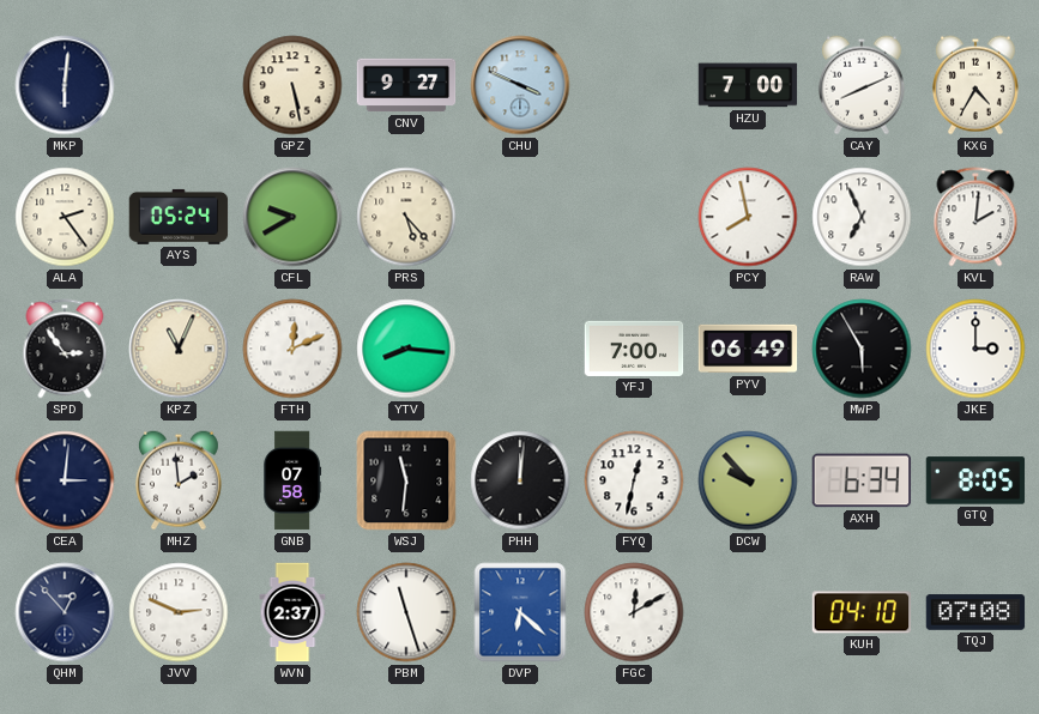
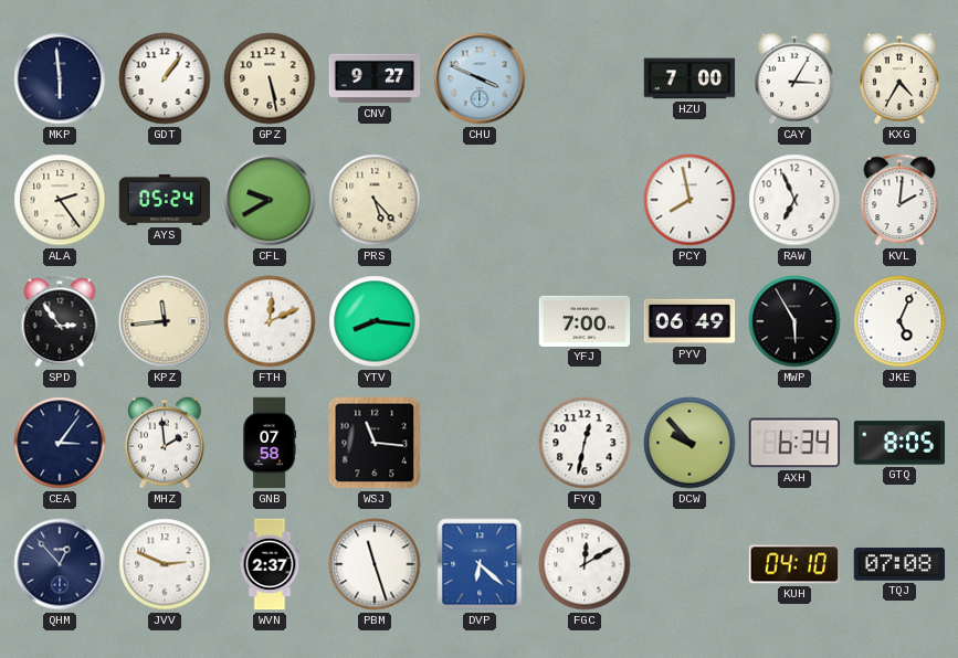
MKP: 6:01 -> 5:59 (60, 78)
GDT: none -> 1:06 (165, 78)
CAY: 8:11 -> 3:05 (794, 78)
KPZ: 11:04 -> 11:44 (165, 321)
JKE: 3:00 -> 5:04 (899, 321)
CEA: 3:01 -> 3:06 (60, 443)
WSJ: 11:31 -> 11:16 (375, 443)
PHH: 12:01 -> none (520, 480)
